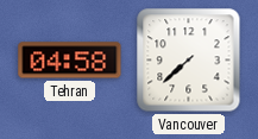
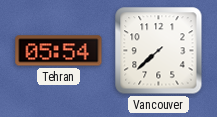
Tehran: 04:58 -> 05:54 (59, 51)
